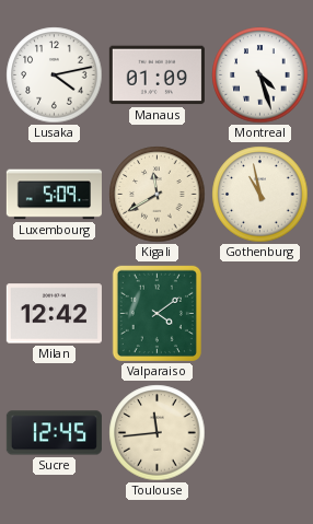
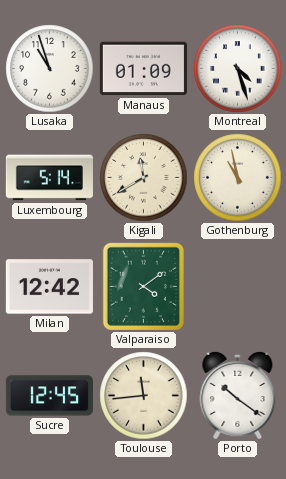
Lusaka: 4:13 -> 10:57 (50, 69)
Luxembourg: 5:09 -> 5:14 (49, 178)
Porto: none -> 10:21 (238, 395)
